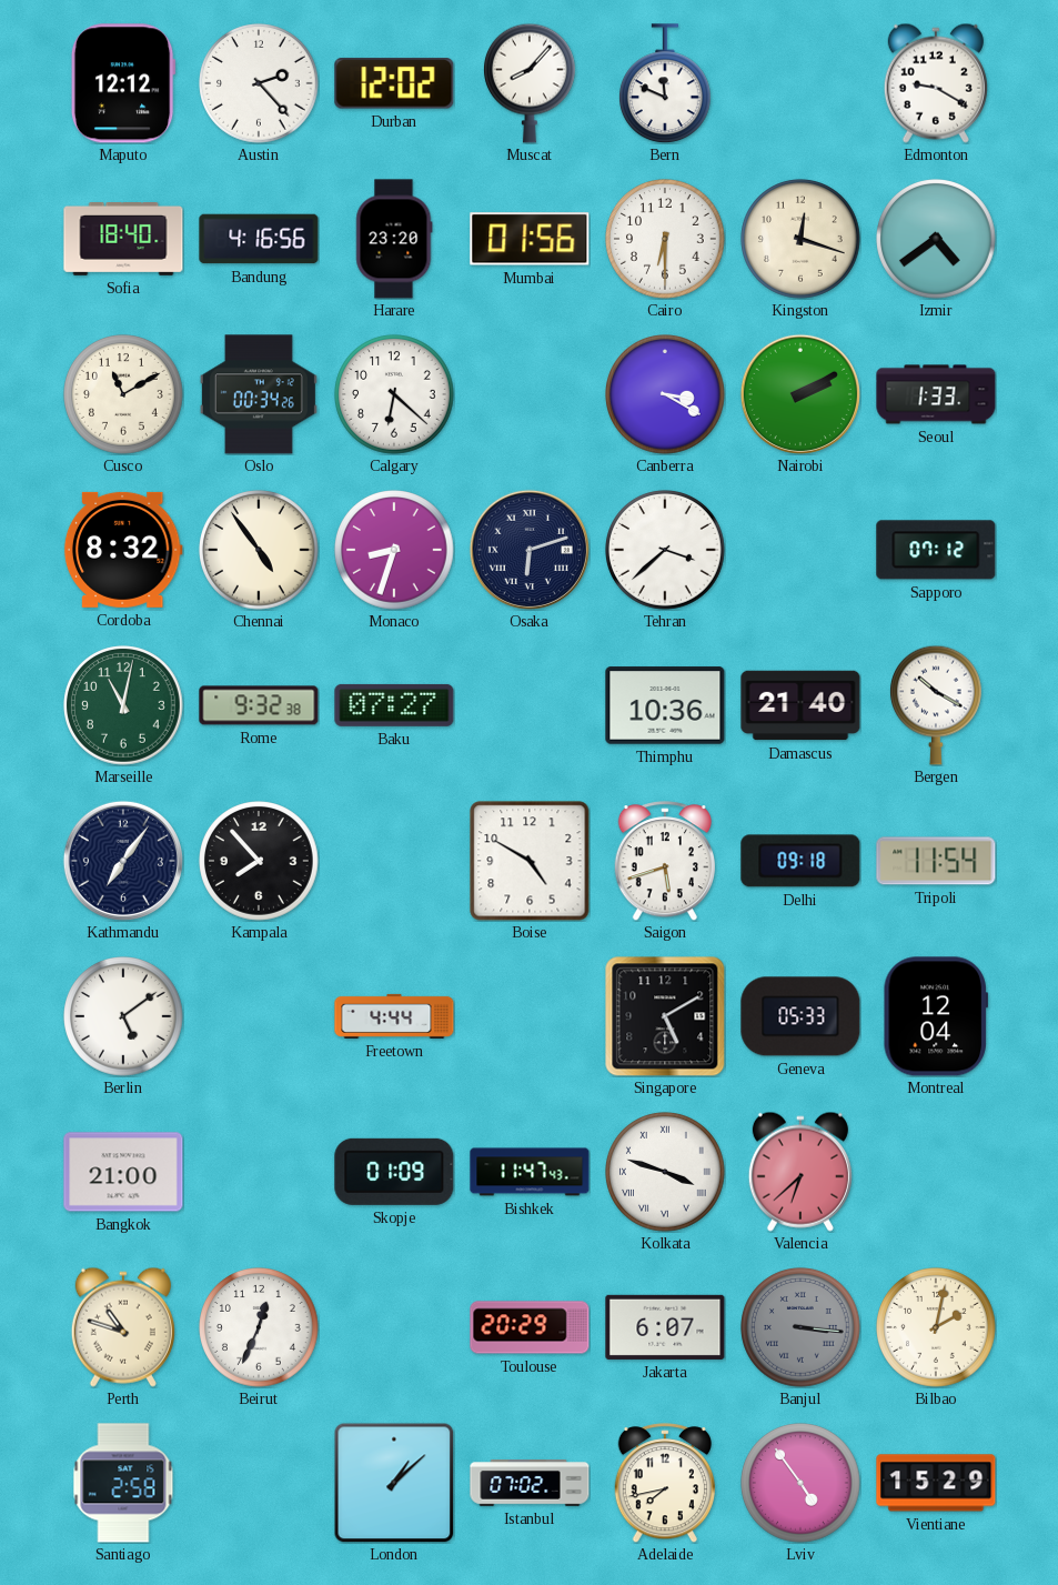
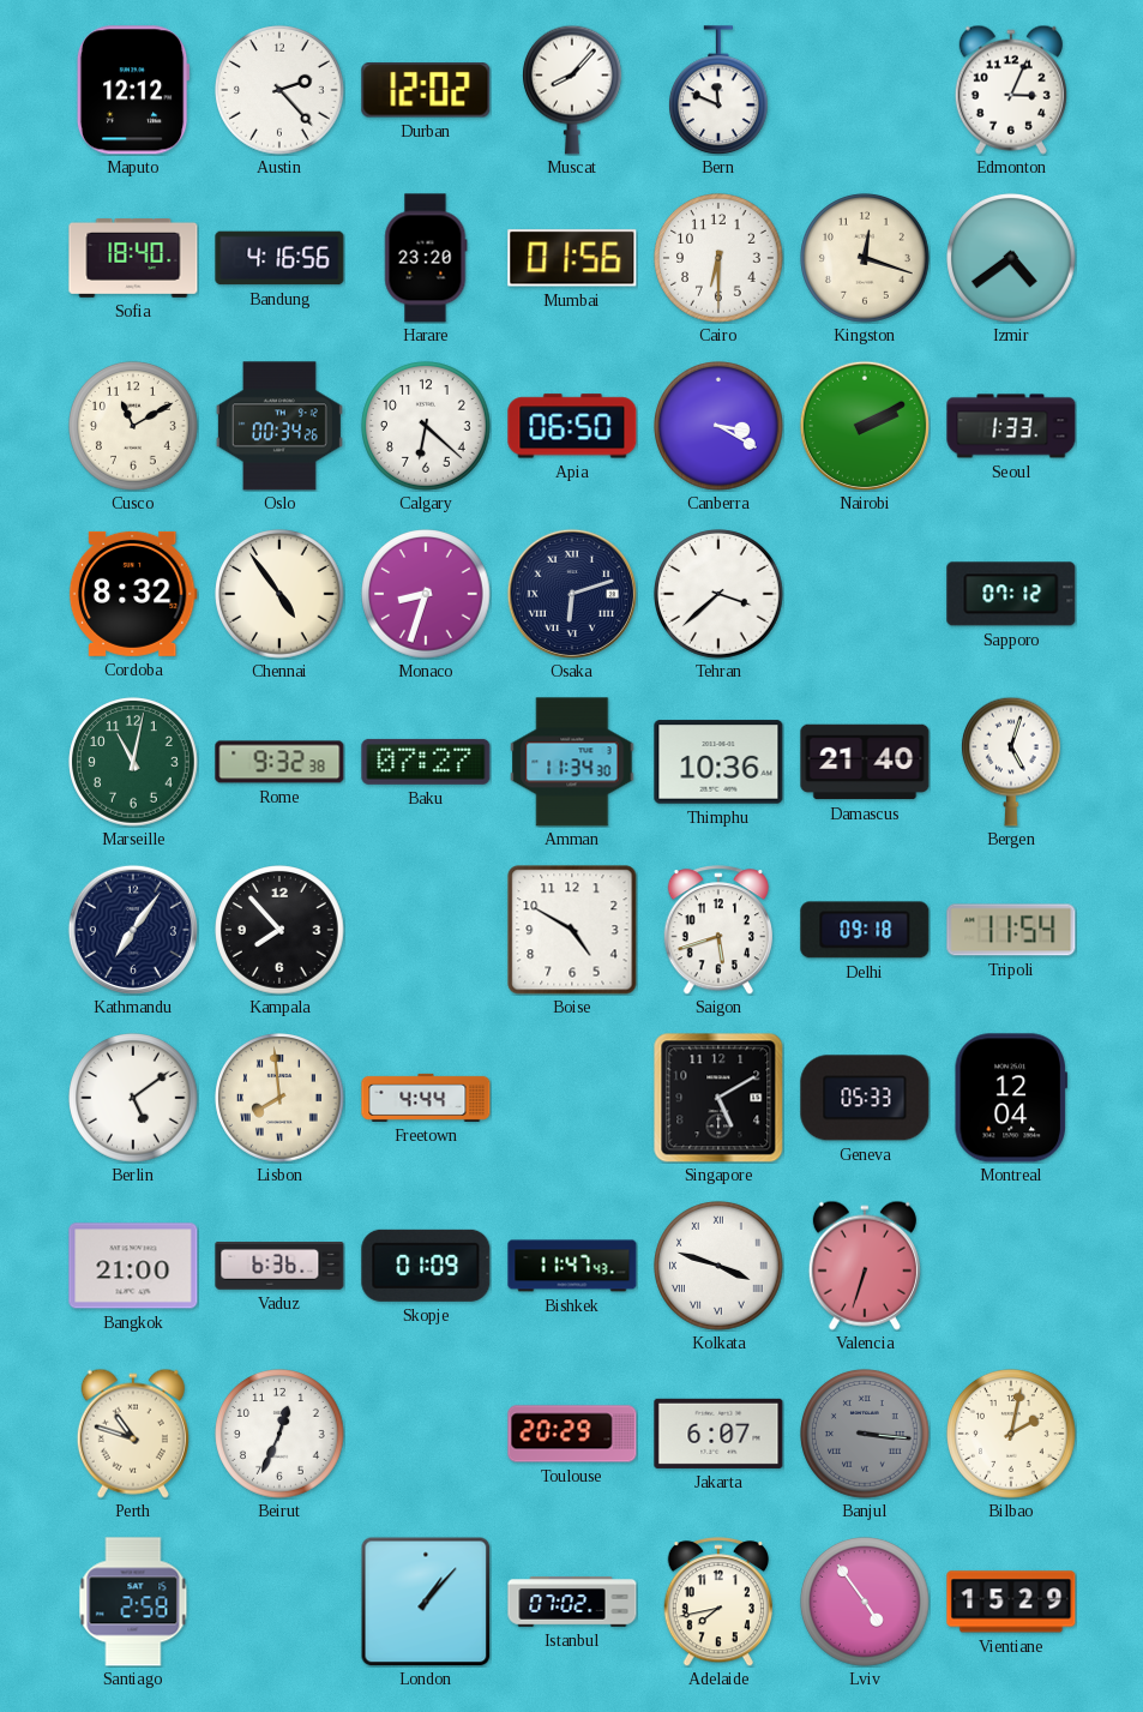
Edmonton: 9:20 -> 3:04 (1011, 90)
Apia: none -> 06:50 (572, 426)
Amman: none -> 11:34 (572, 762)
Bergen: 10:20 -> 5:03 (1012, 762)
Lisbon: none -> 7:59 (279, 1098)
Vaduz: none -> 6:36 (279, 1266)
Valencia: 6:38 -> 6:33 (865, 1266)
London: 1:08 -> 1:07 (426, 1602)
